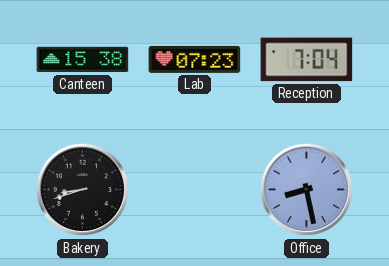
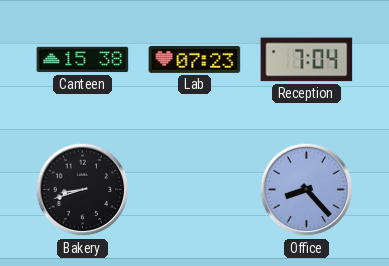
Office: 8:28 -> 8:23 (307, 190)
